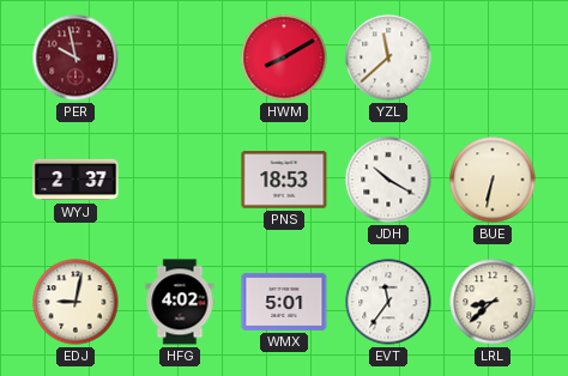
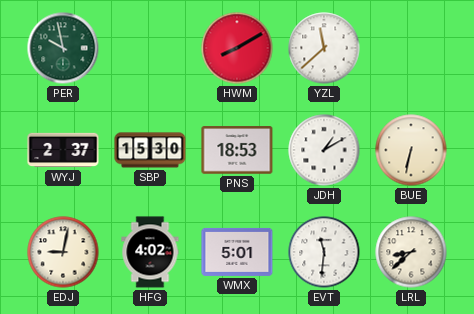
PER dial: burgundy -> green (63, 48)
SBP: none -> 15:30 (150, 150)
JDH: 10:20 -> 1:10 (324, 150)
EVT: 11:36 -> 11:31 (324, 252)
